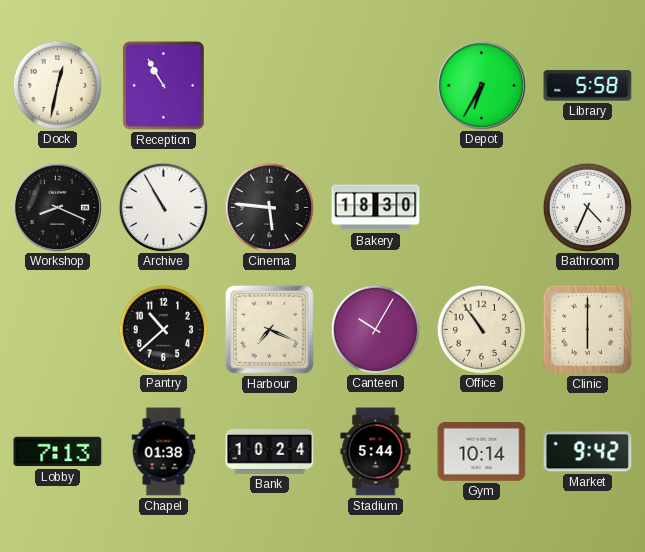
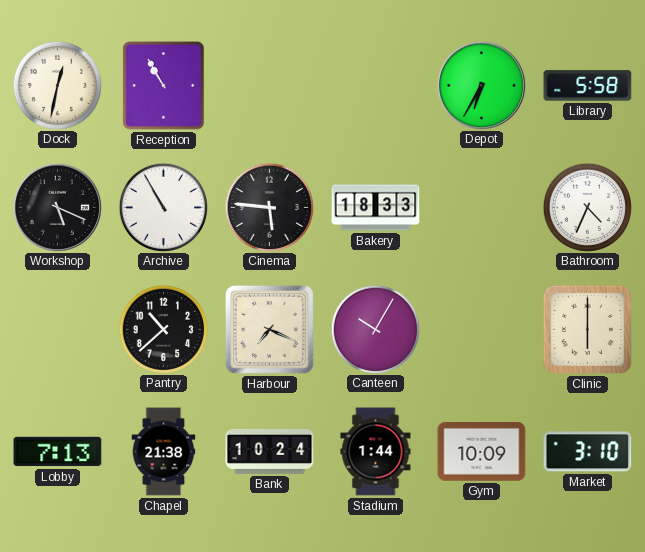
Workshop: 8:19 -> 5:19 (57, 207)
Bakery: 18:30 -> 18:33 (376, 208)
Office: 10:54 -> none (481, 329)
Chapel: 01:38 -> 21:38 (164, 452)
Stadium: 5:44 -> 1:44 (376, 452)
Gym: 10:14 -> 10:09 (482, 452)
Market: 9:42 -> 3:10 (588, 452)
